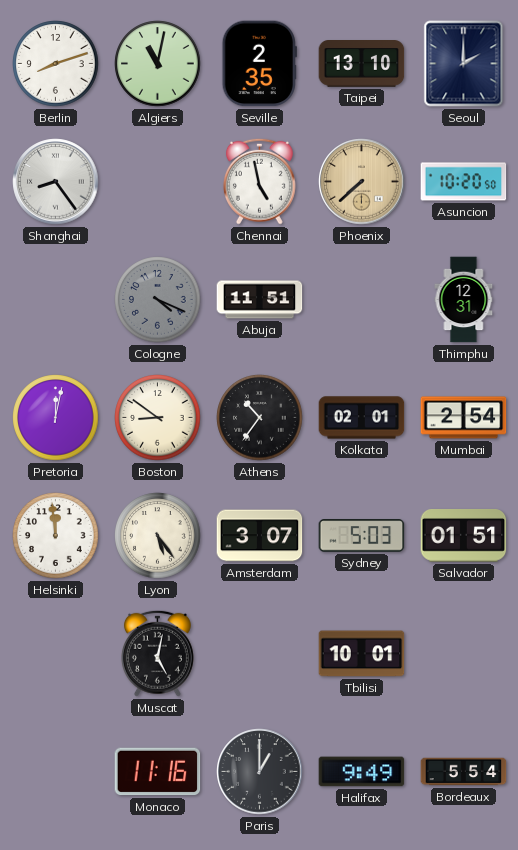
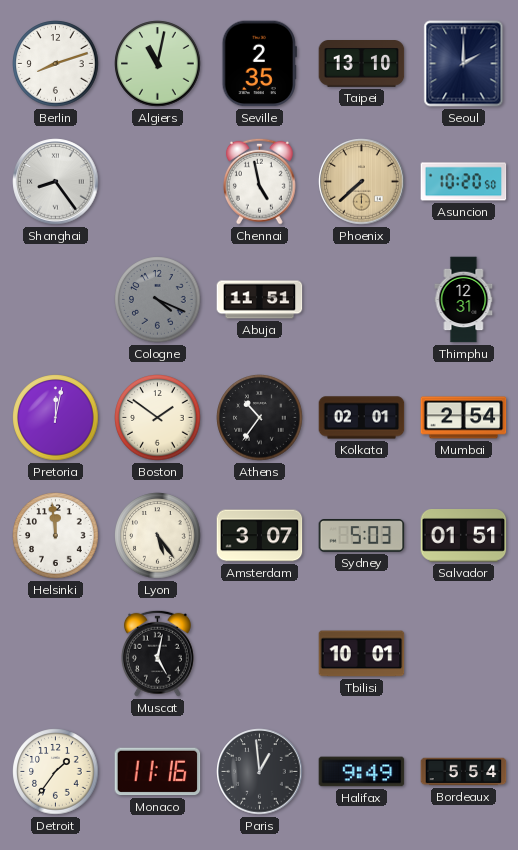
Boston: 8:51 -> 1:51 (158, 418)
Detroit: none -> 1:36 (56, 772)
Paris: 1:00 -> 12:59 (260, 772)
